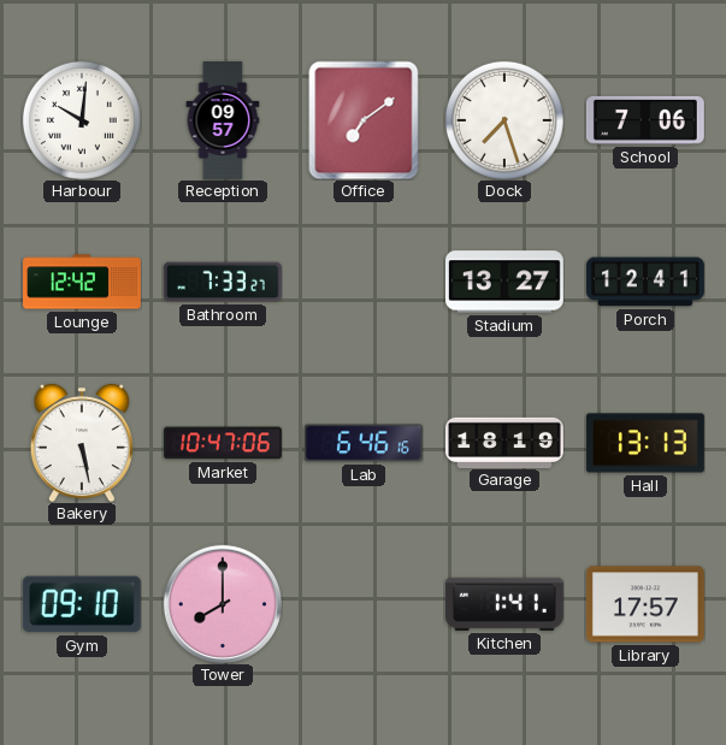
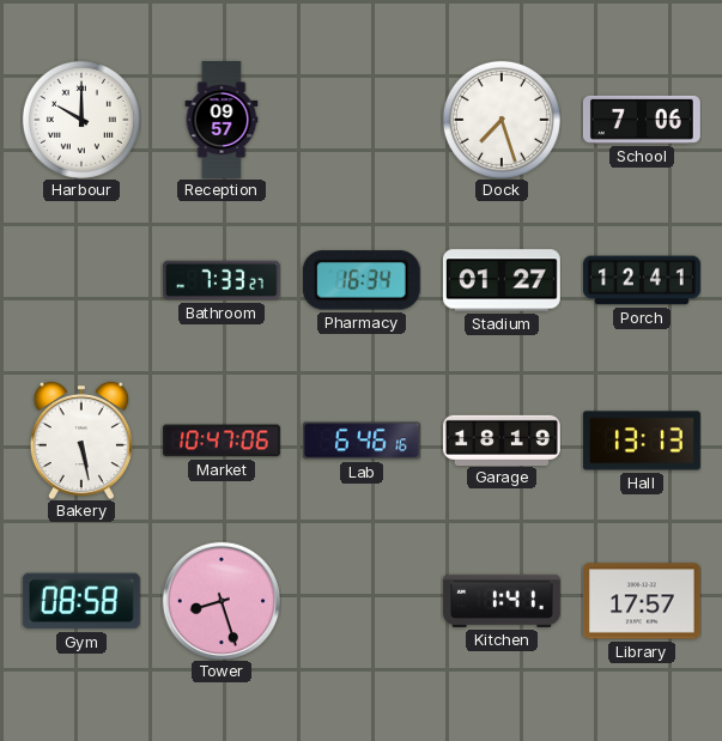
Harbour: 10:01 -> 10:00 (81, 120)
Office: 7:09 -> none (364, 120)
Lounge: 12:42 -> none (83, 282)
Pharmacy: none -> 16:34 (362, 280)
Stadium: 13:27 -> 01:27 (502, 280)
Gym: 09:10 -> 08:58 (81, 601)
Tower: 8:00 -> 8:27 (222, 601)
